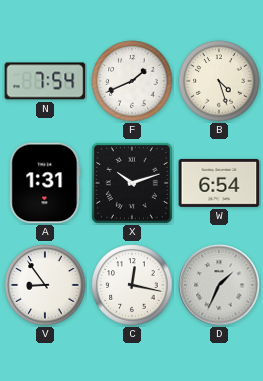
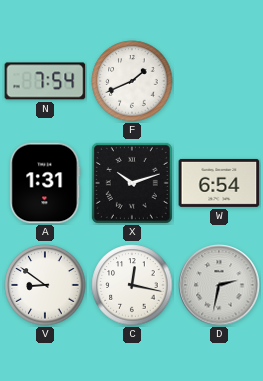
B: 4:27 -> none (219, 81)
V: 8:54 -> 8:51 (45, 285)
D: 1:34 -> 2:32 (219, 285)
